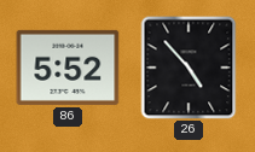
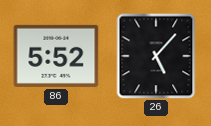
26: 4:53 -> 5:07 (156, 56)
